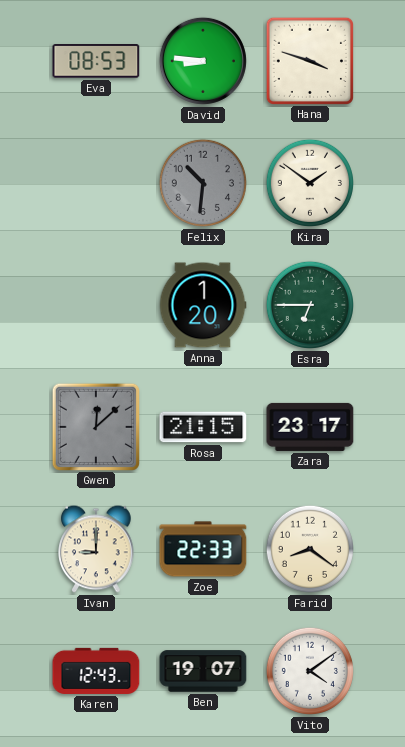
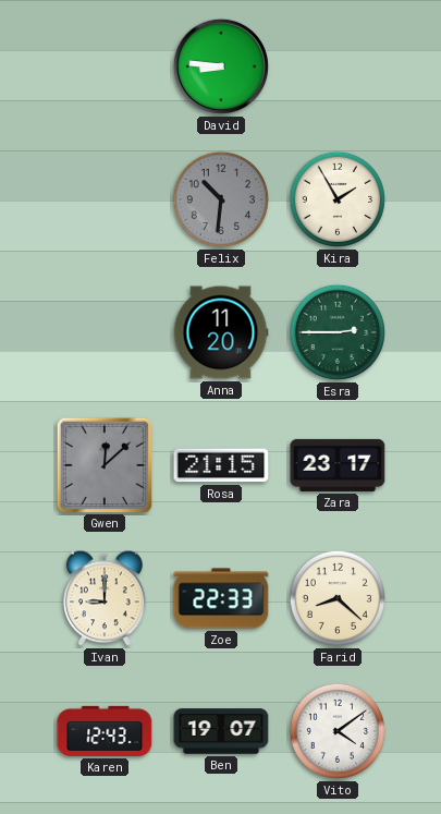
Eva: 08:53 -> none (96, 62)
Hana: 3:48 -> none (309, 60)
Kira: 1:51 -> 1:55 (338, 199)
Anna: 1:20 -> 11:20 (221, 332)
Esra: 6:45 -> 2:45 (338, 332)
Farid: 8:21 -> 8:22 (338, 598)
